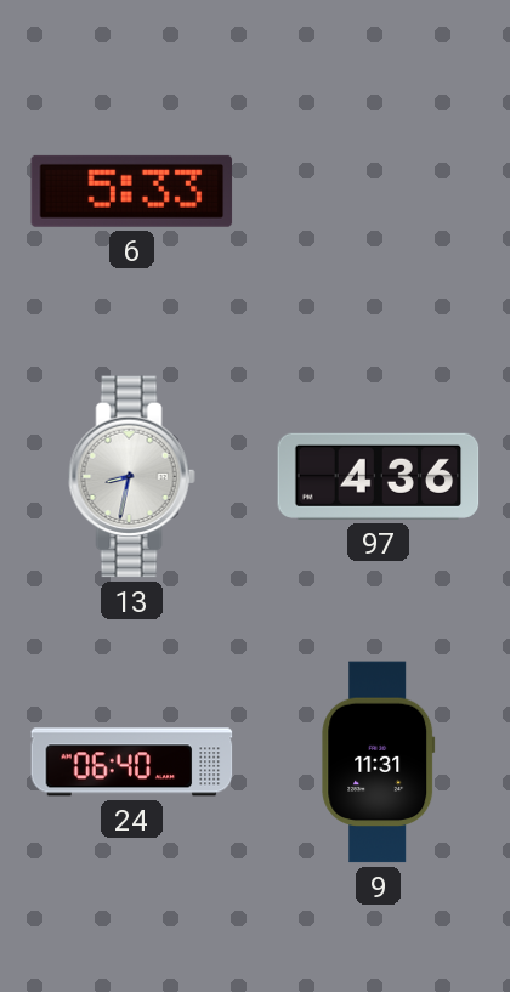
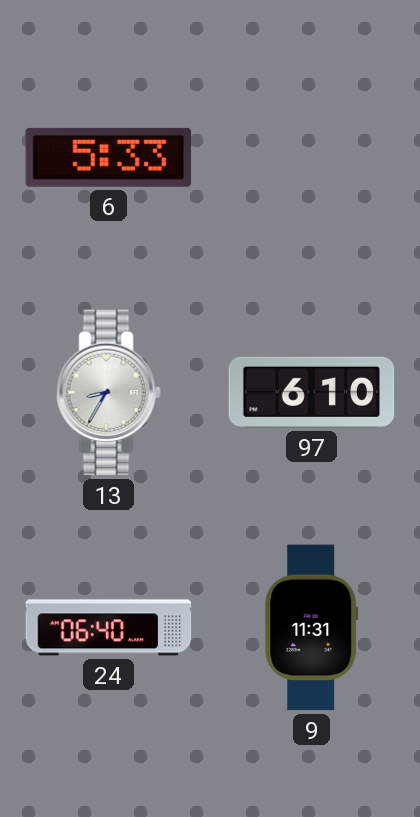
13: 8:32 -> 8:35 (108, 393)
97: 4:36 -> 6:10 (312, 392)
